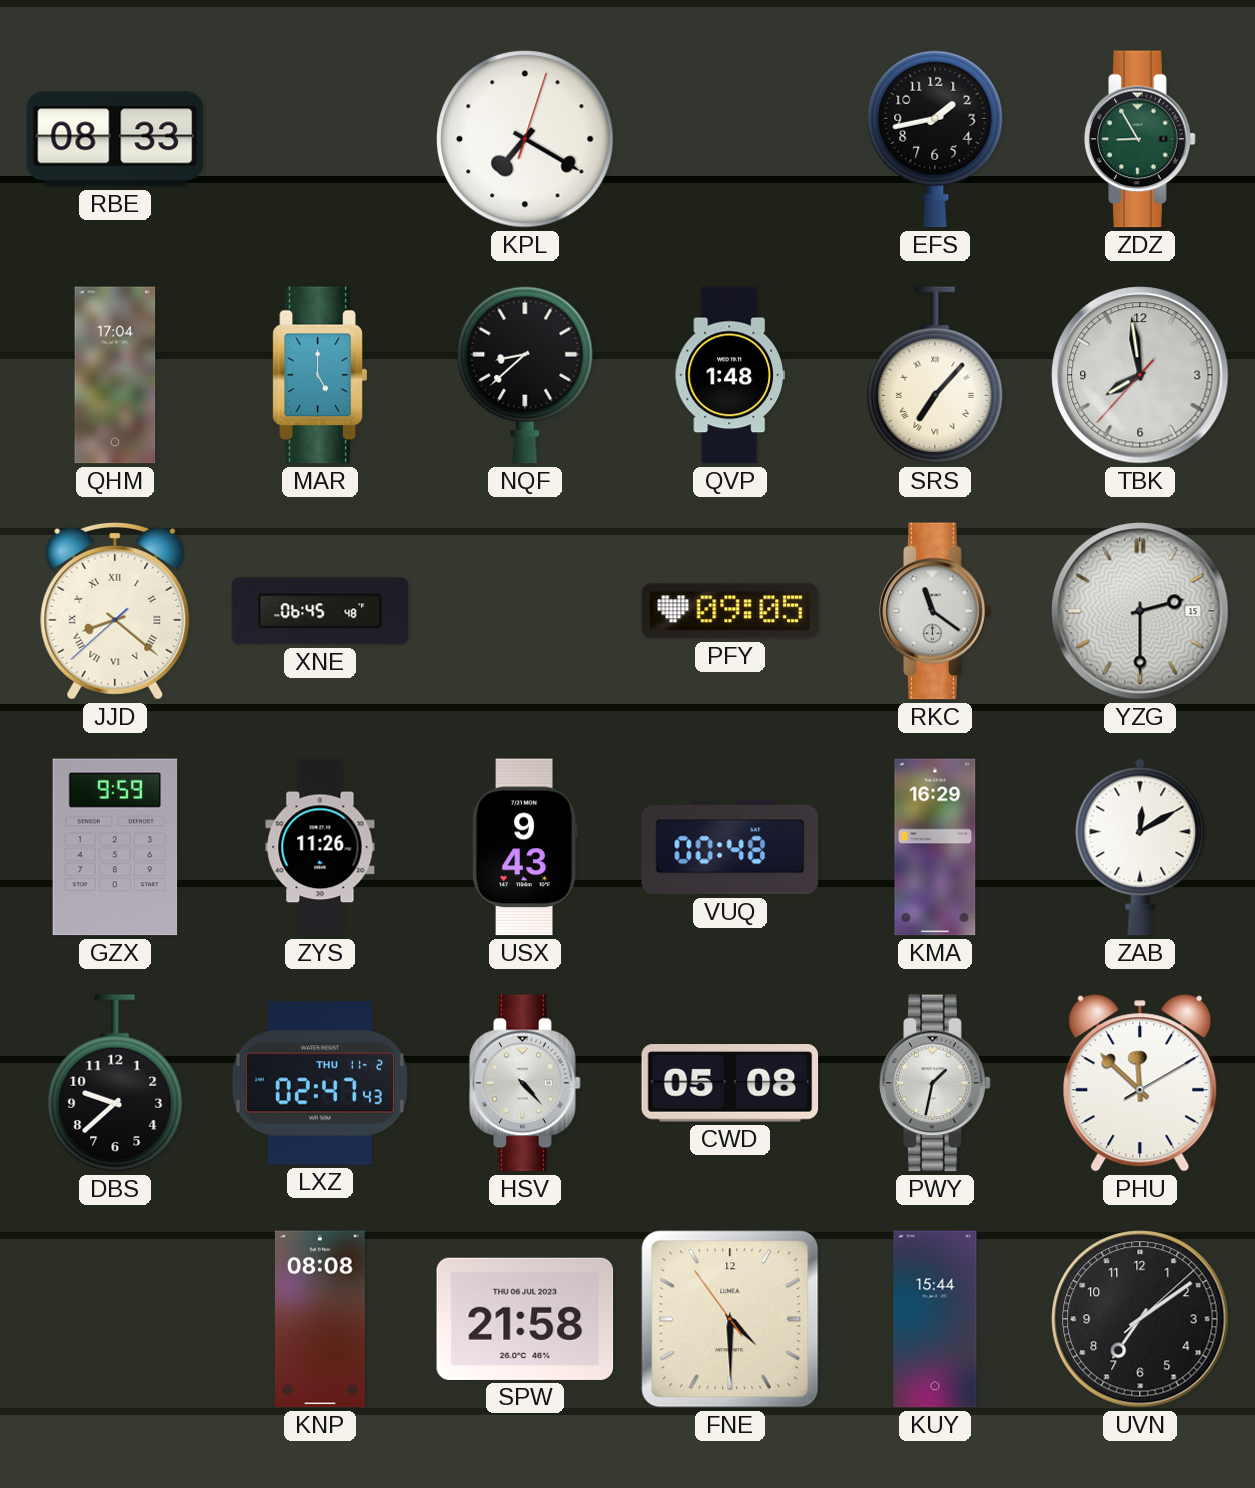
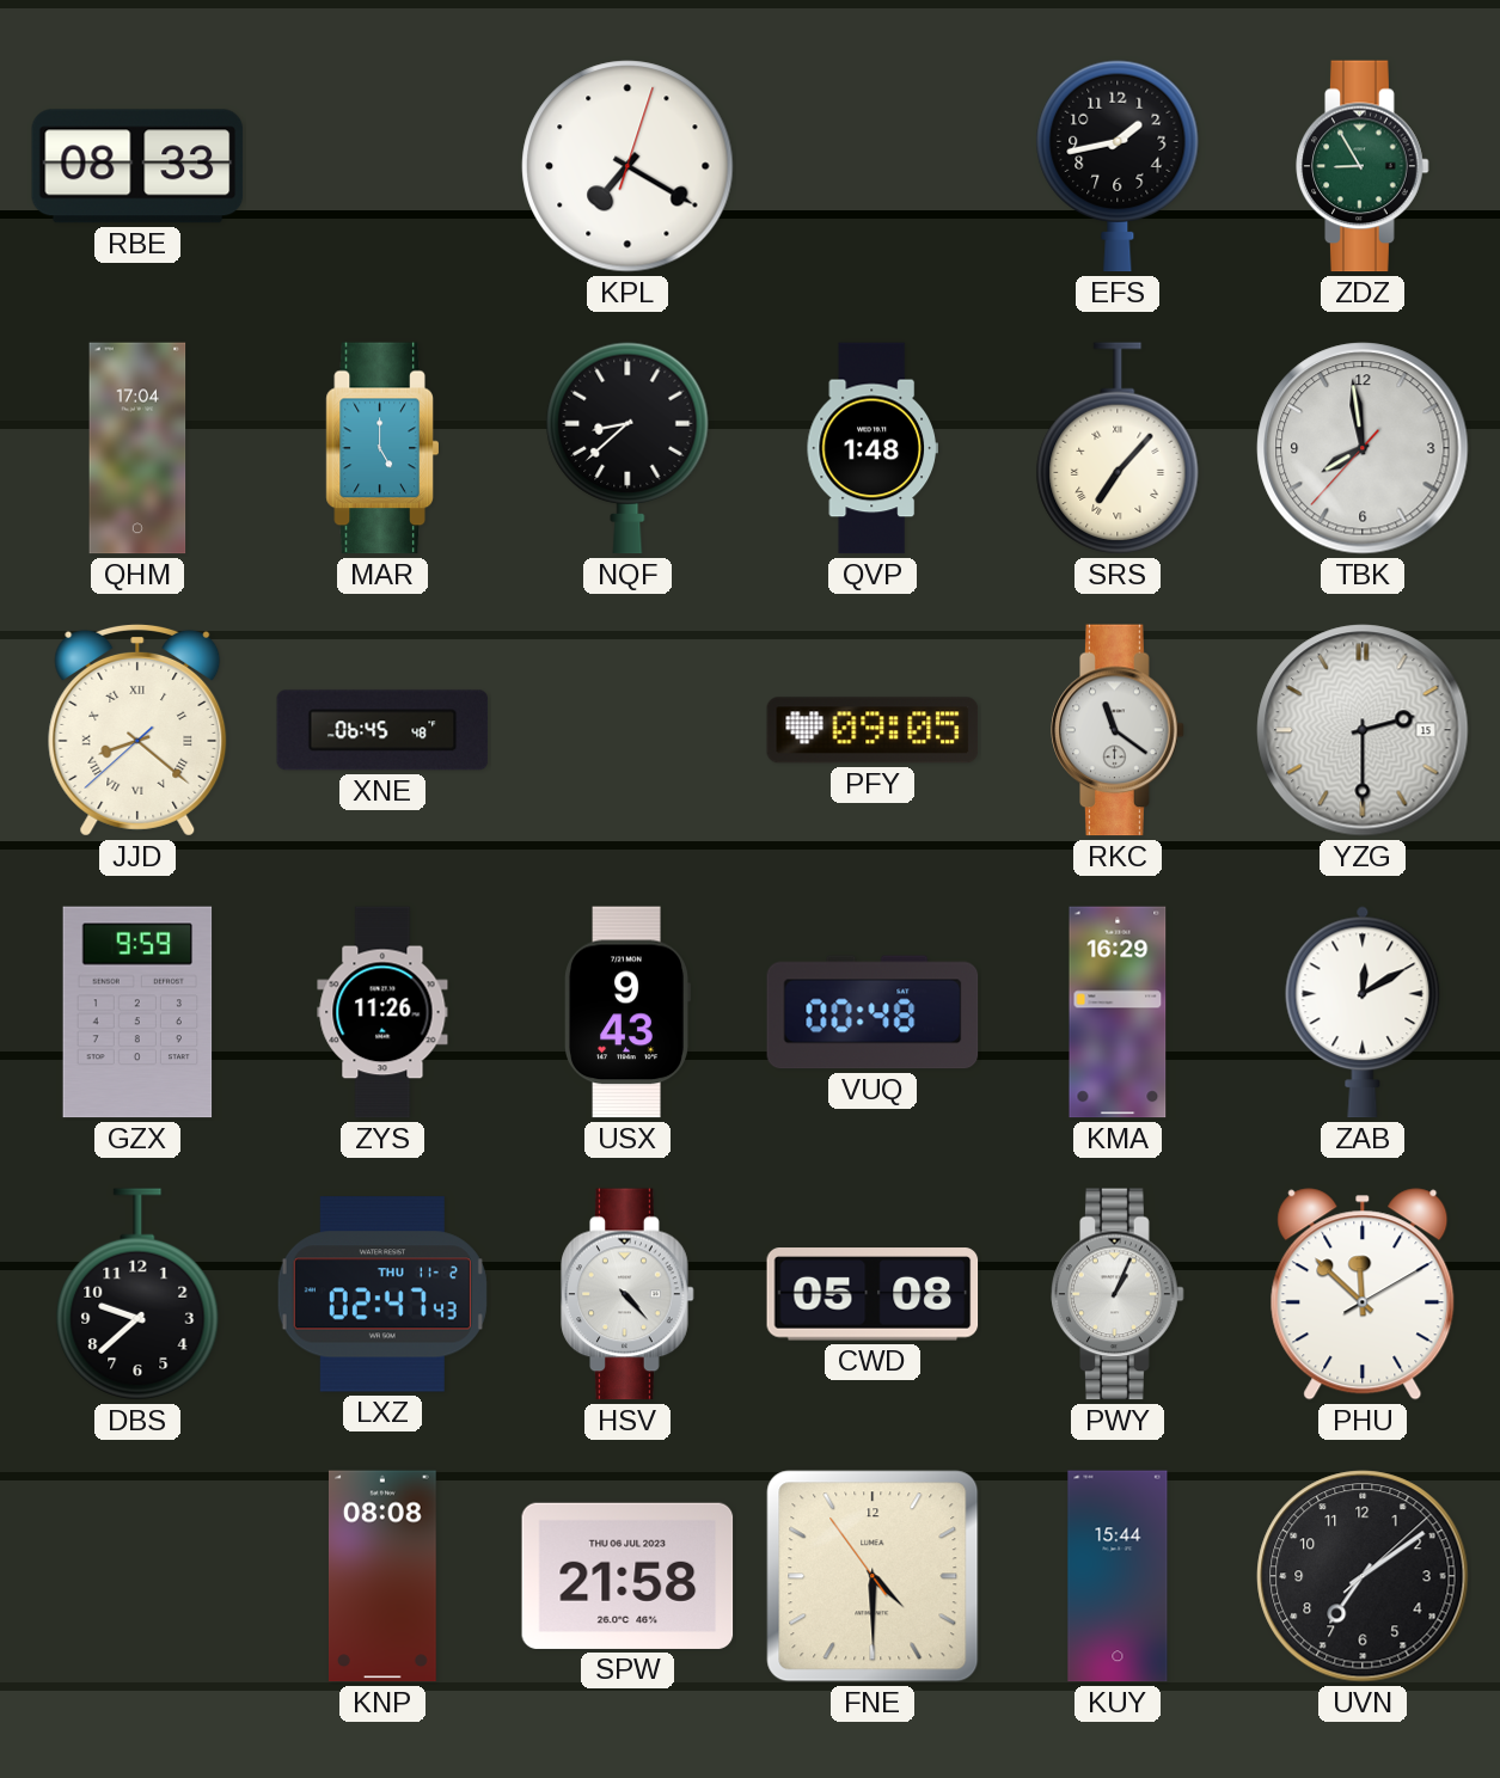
PWY: 1:32 -> 1:04 (1118, 1294)
